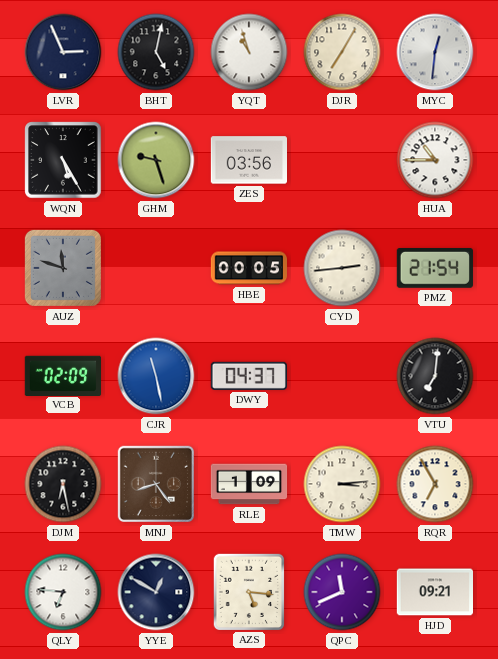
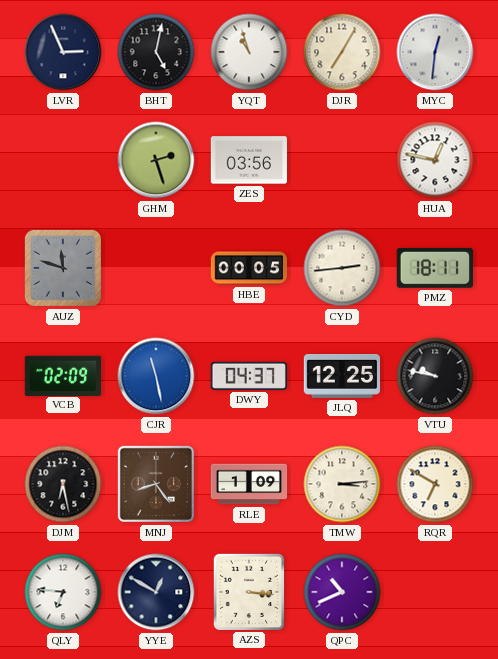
WQN: 5:25 -> none (63, 160)
GHM: 9:27 -> 2:27 (156, 160)
HUA: 10:45 -> 12:47 (435, 160)
PMZ: 21:54 -> 18:11 (435, 268)
JLQ: none -> 12:25 (341, 376)
VTU: 7:01 -> 9:47 (435, 376)
RQR: 6:55 -> 6:50 (435, 484)
AZS: 5:16 -> 3:16 (248, 591)
QPC: 11:41 -> 10:41 (342, 592)
HJD: 09:21 -> none (434, 592)
